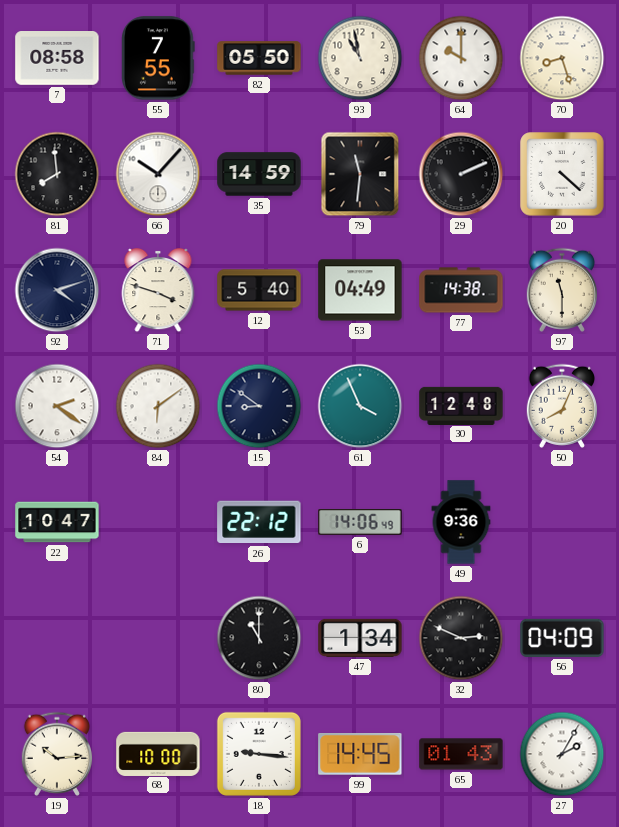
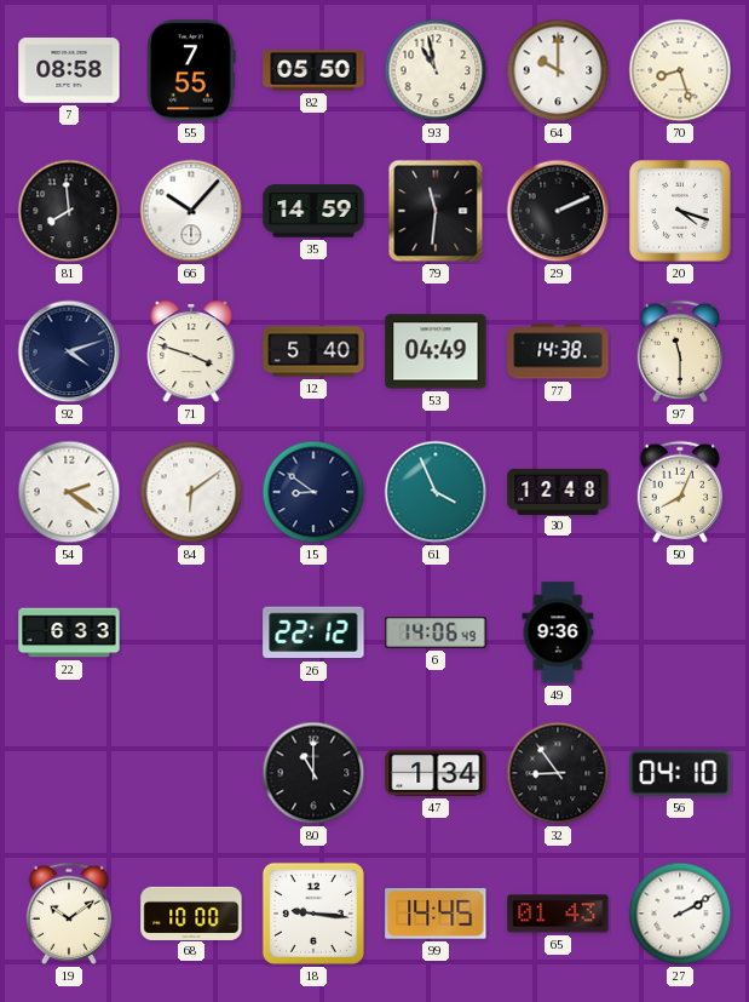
20: 4:22 -> 4:18 (680, 211)
22: 10:47 -> 6:33 (69, 632)
32: 2:49 -> 8:54 (558, 773)
56: 04:09 -> 04:10 (680, 773)
19: 10:14 -> 10:09 (68, 914)
27: 2:05 -> 2:10 (680, 914)
